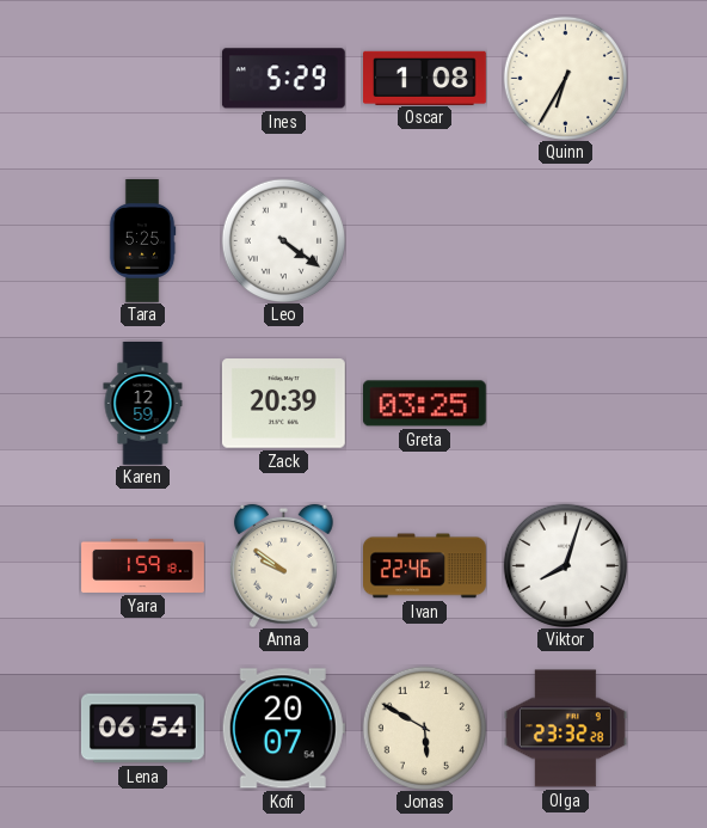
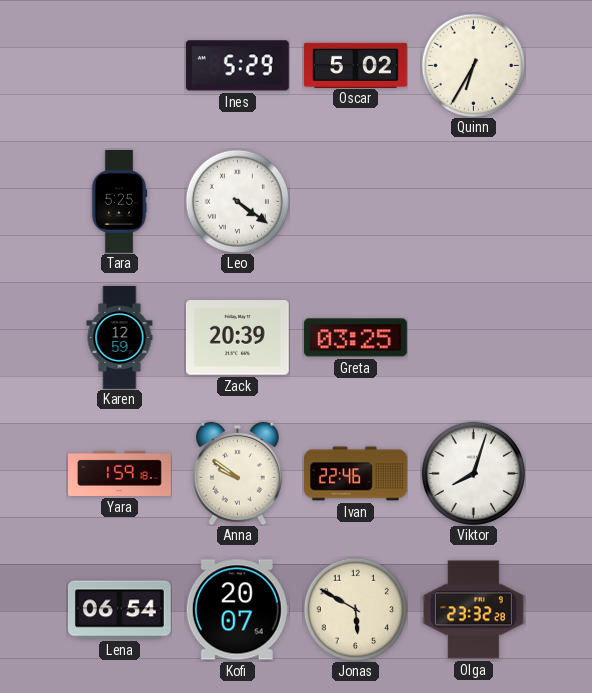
Oscar: 1:08 -> 5:02 (356, 65)
